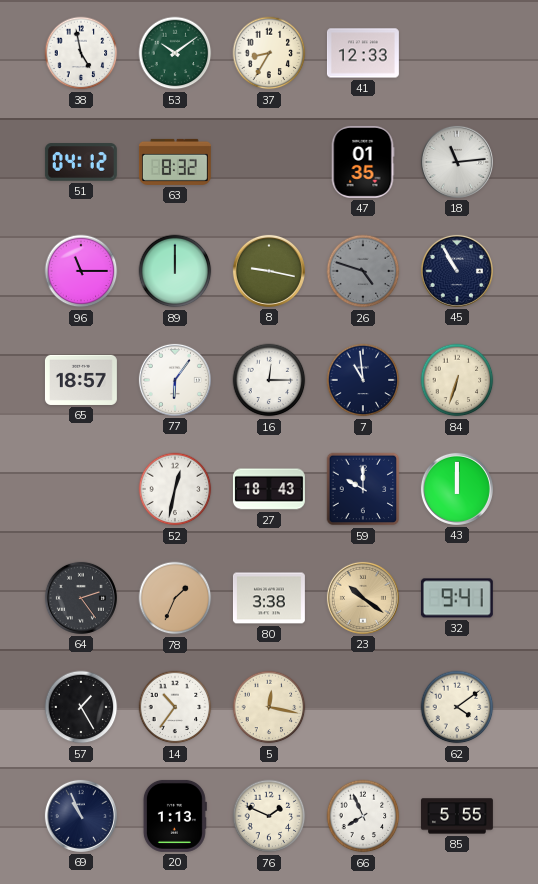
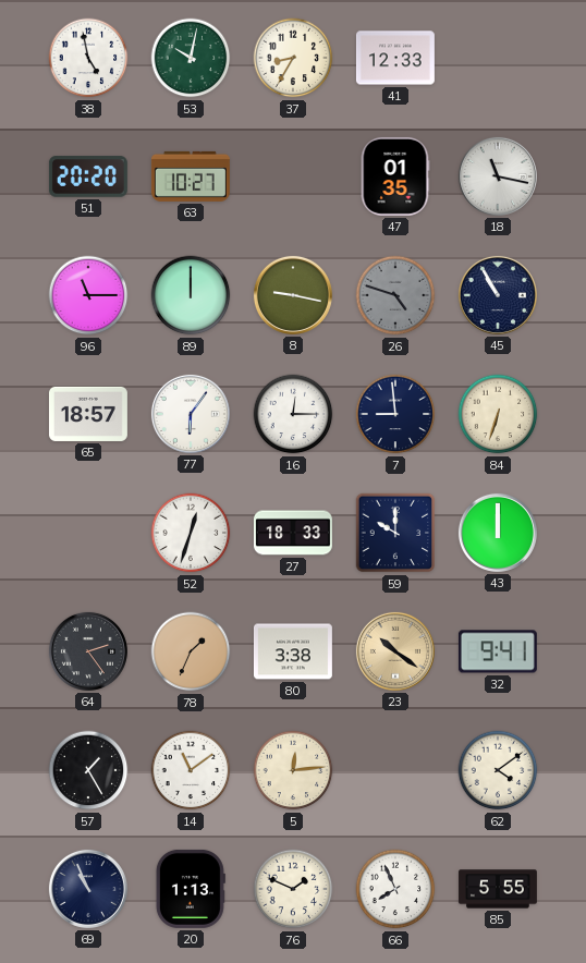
53: 10:09 -> 10:02 (191, 58)
51: 04:12 -> 20:20 (88, 176)
63: 8:32 -> 10:27 (191, 176)
18: 11:14 -> 11:17 (498, 176)
7: 10:59 -> 8:59 (395, 414)
52: 12:32 -> 12:33 (191, 533)
27: 18:43 -> 18:33 (293, 533)
14: 10:36 -> 11:09 (191, 770)
5: 12:17 -> 12:14 (293, 770)
